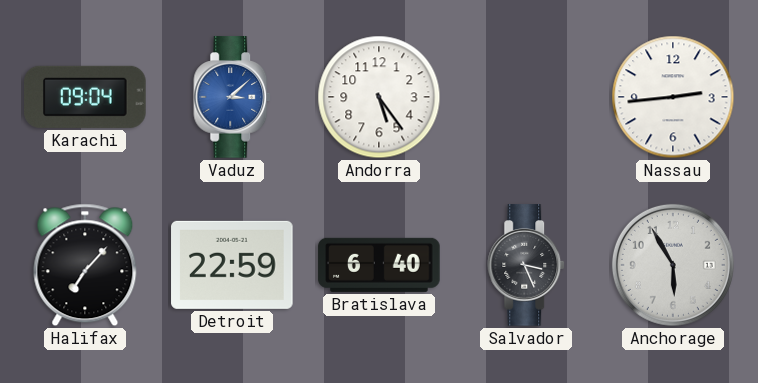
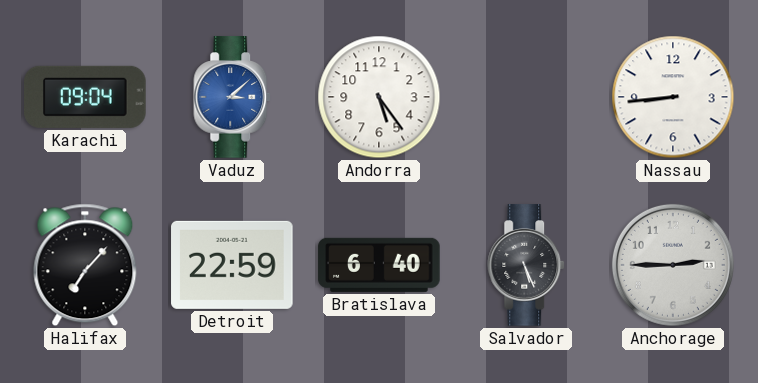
Nassau: 2:44 -> 8:44 (673, 97)
Salvador: 3:26 -> 5:26 (527, 265)
Anchorage: 5:55 -> 2:45 (673, 265)
